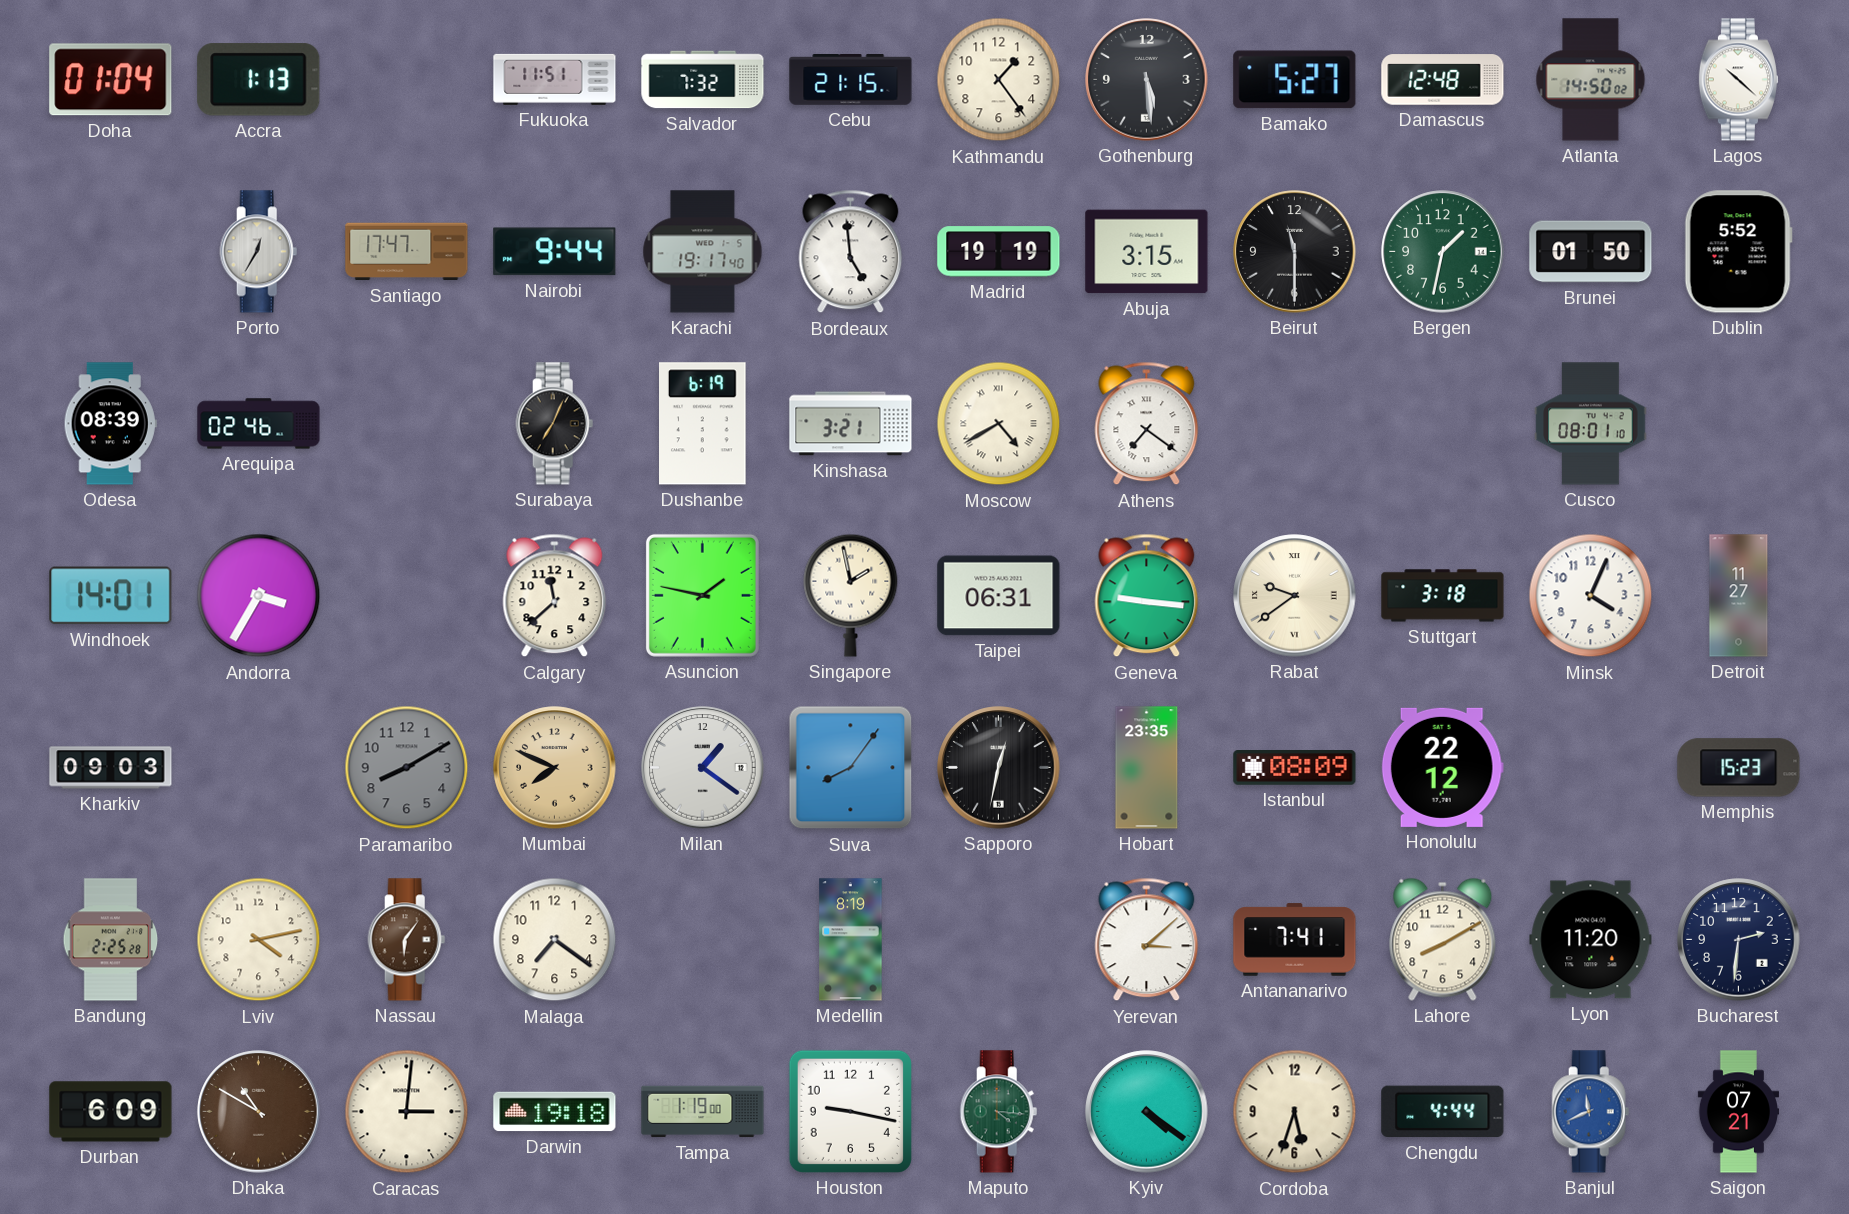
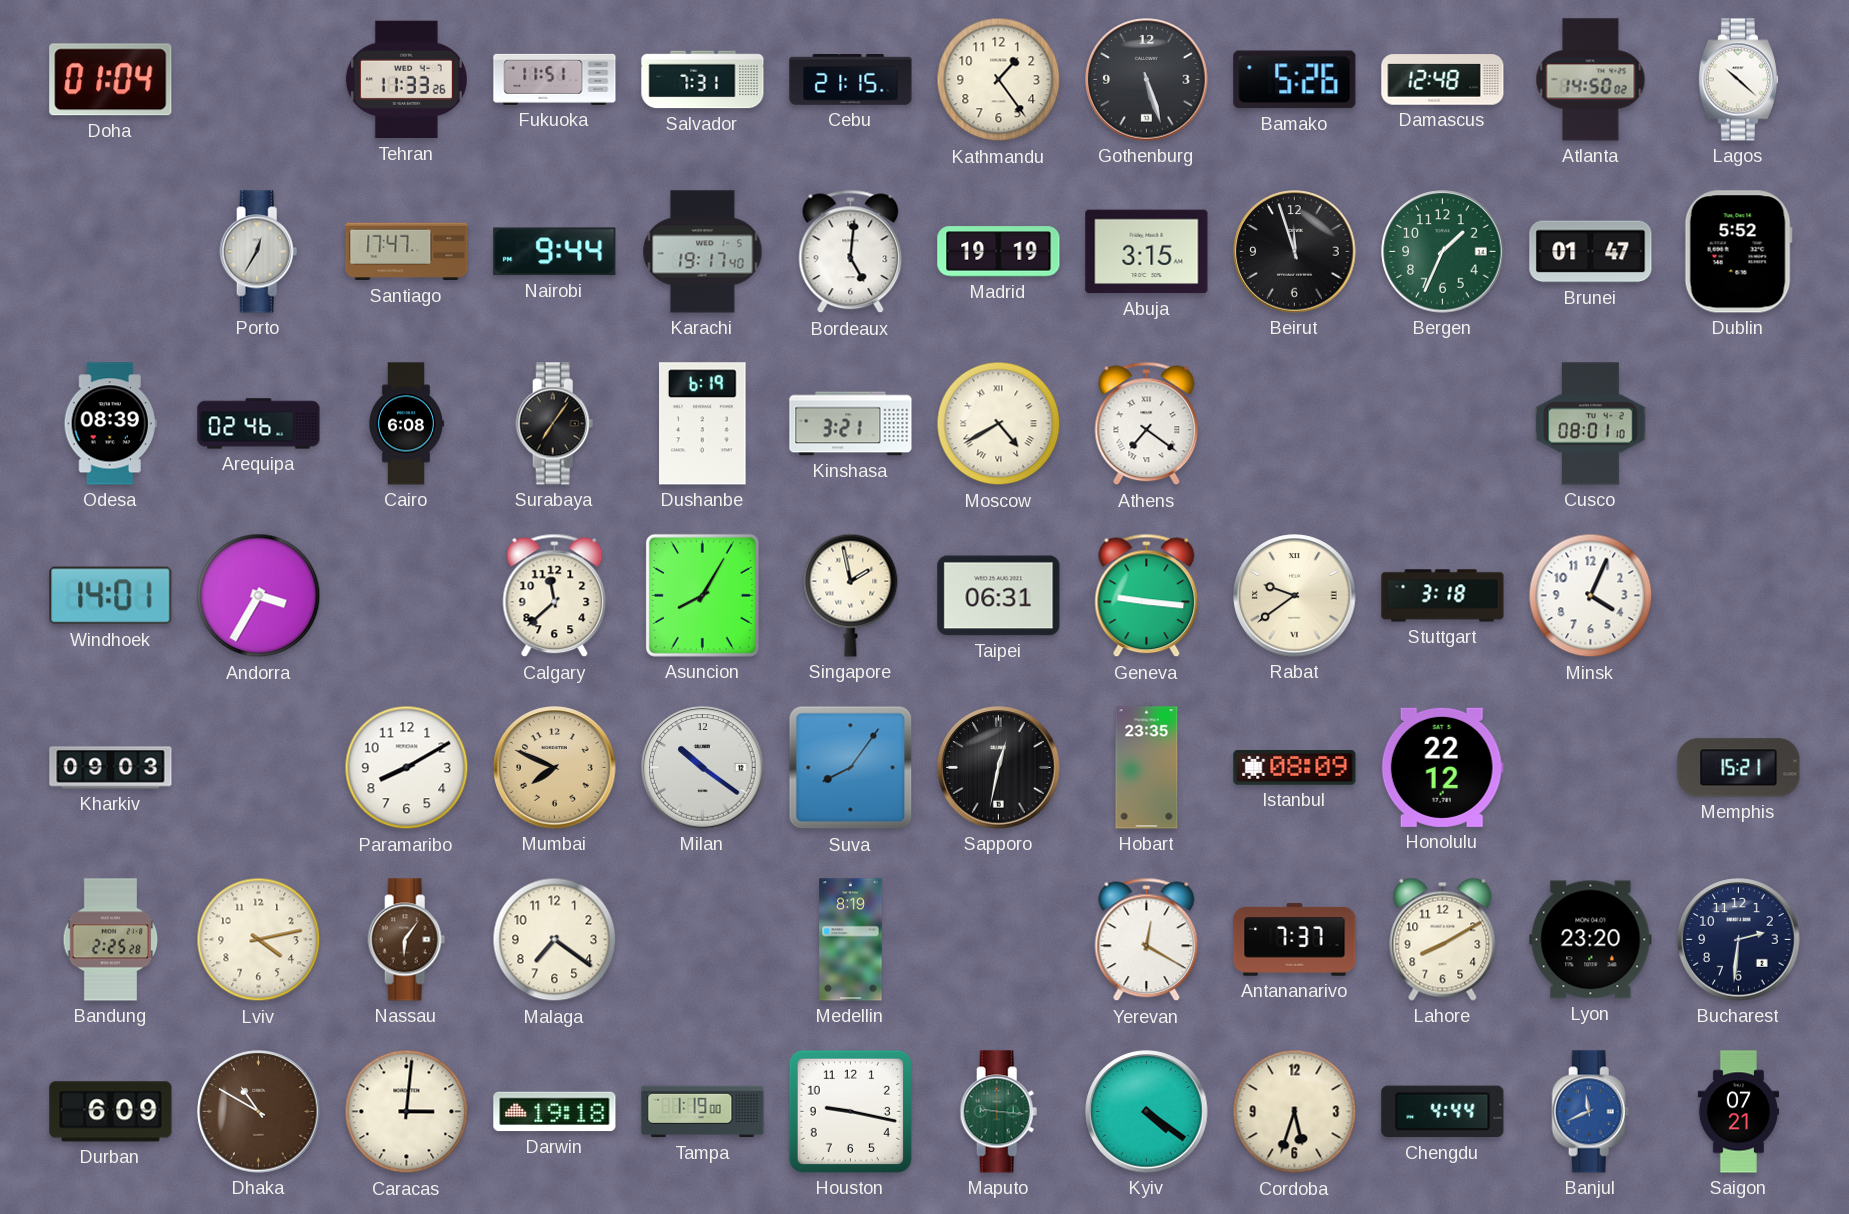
Accra: 1:13 -> none (259, 80)
Tehran: none -> 11:33 (406, 80)
Salvador: 7:32 -> 7:31 (703, 80)
Gothenburg: 5:29 -> 5:27 (1147, 80)
Bamako: 5:27 -> 5:26 (1295, 80)
Bordeaux: 4:59 -> 5:01 (851, 252)
Beirut: 11:30 -> 11:57 (1295, 252)
Bergen: 1:32 -> 1:34 (1443, 252)
Brunei: 01:50 -> 01:47 (1591, 252)
Cairo: none -> 6:08 (406, 424)
Surabaya: 7:04 -> 7:06 (555, 424)
Asuncion: 1:47 -> 8:05 (702, 595)
Detroit: 11:27 -> none (1739, 596)
Paramaribo dial: grey -> white (407, 768)
Milan: 1:21 -> 10:21 (703, 768)
Memphis: 15:23 -> 15:21 (1739, 768)
Yerevan: 3:08 -> 12:20 (1147, 940)
Antananarivo: 7:41 -> 7:37 (1295, 940)
Lyon: 11:20 -> 23:20 (1591, 940)
Maputo: 4:16 -> 9:16 (999, 1112)
